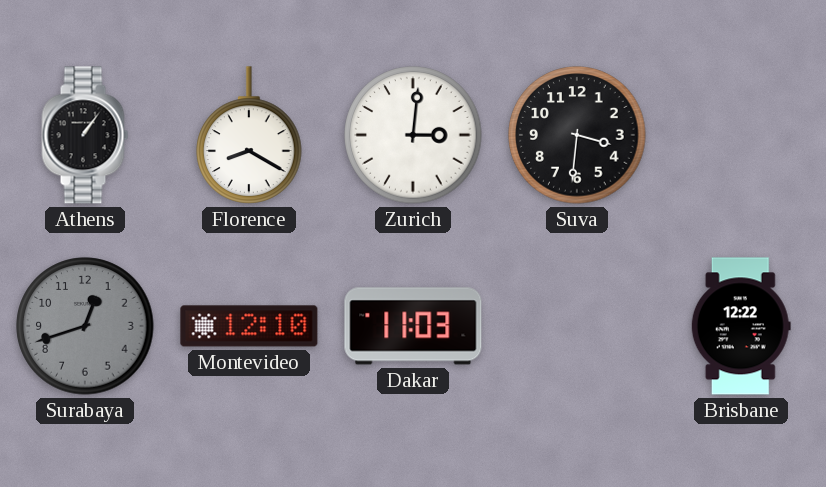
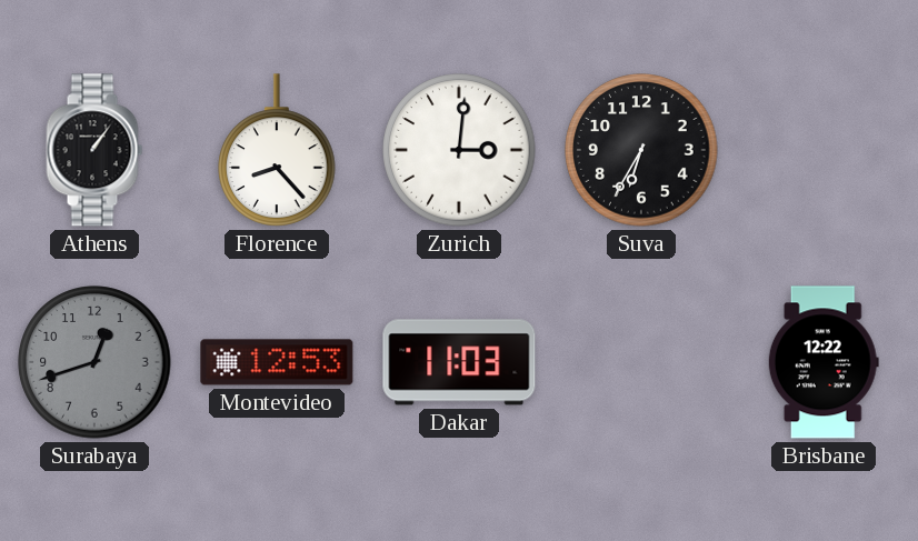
Florence: 8:20 -> 8:23 (277, 150)
Suva: 3:31 -> 6:35 (641, 150)
Montevideo: 12:10 -> 12:53 (277, 362)
